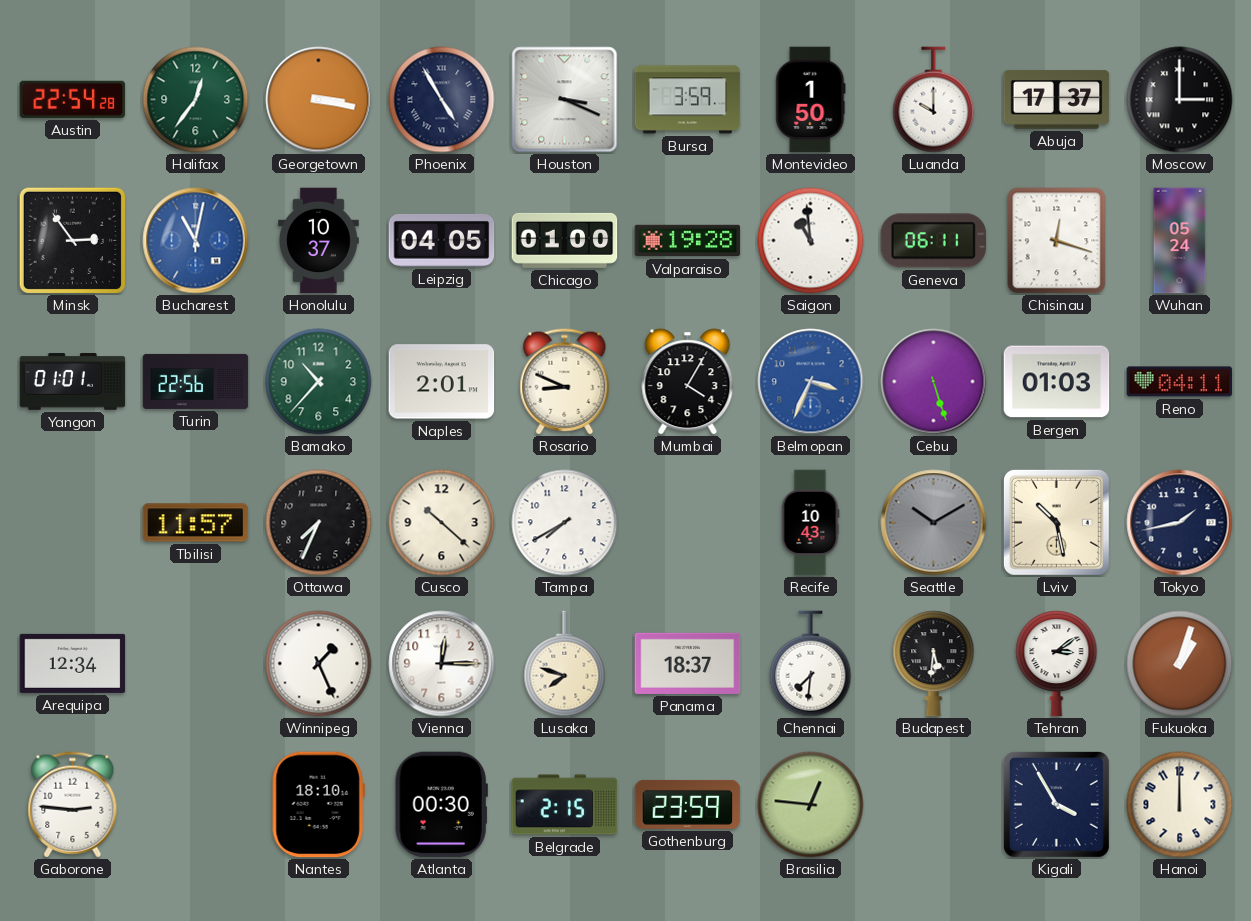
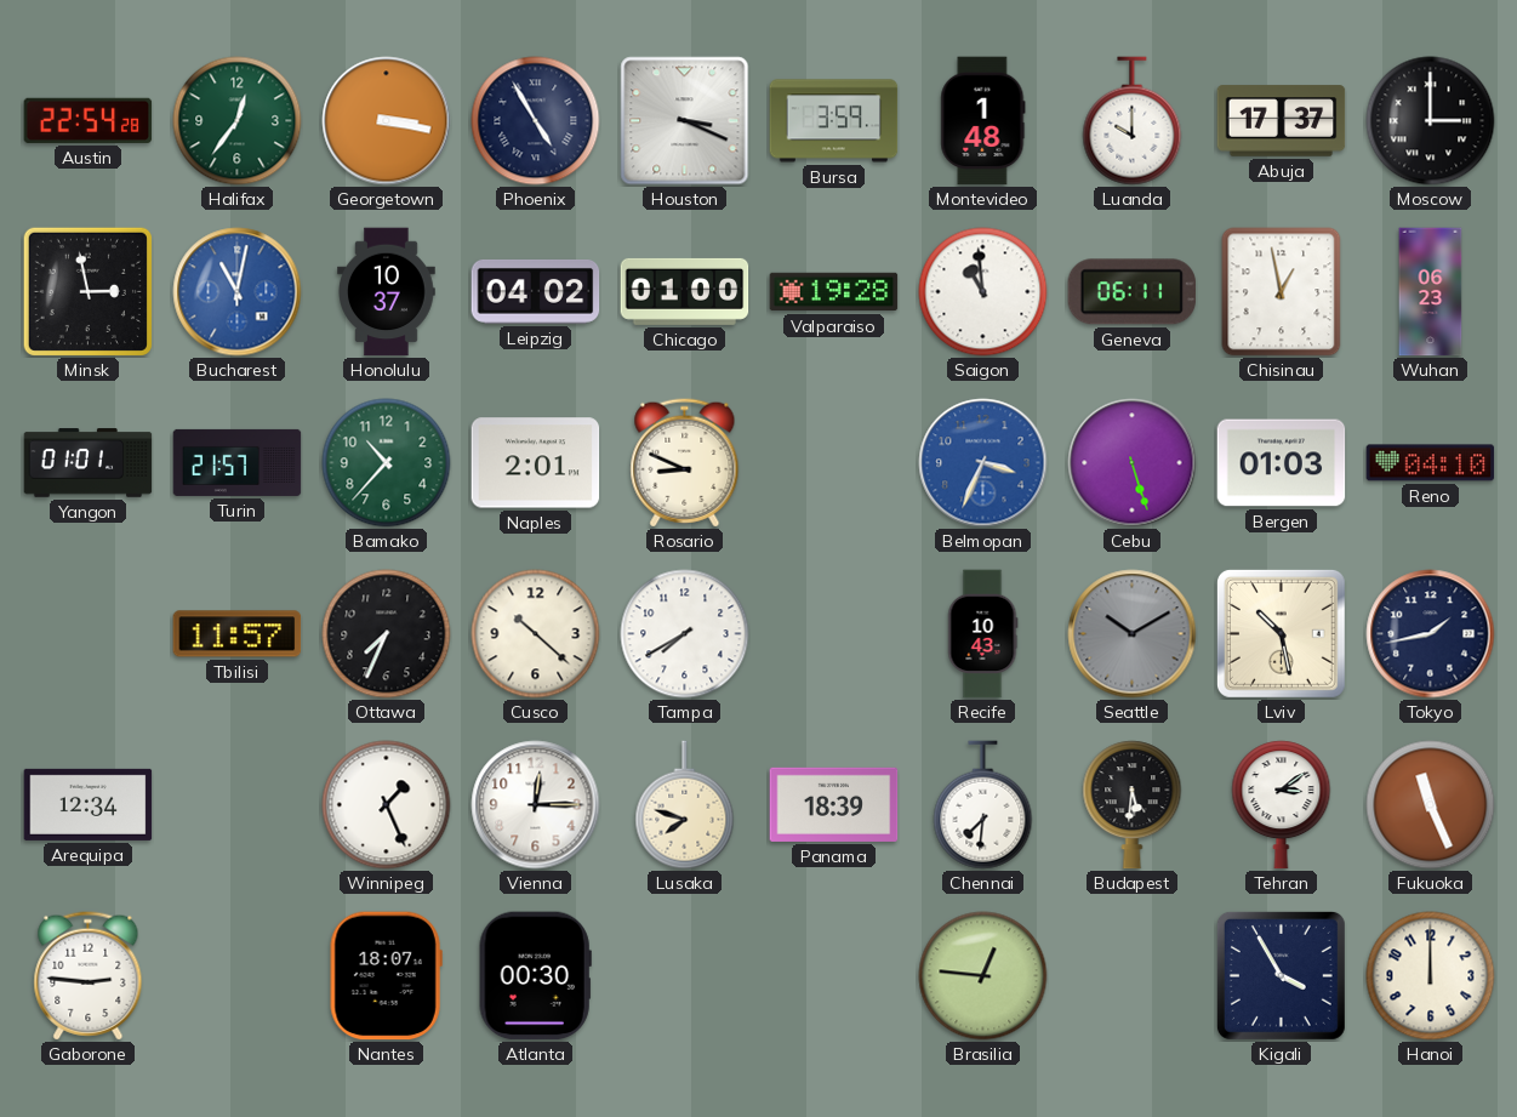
Montevideo: 1:50 -> 1:48 (983, 121)
Minsk: 2:54 -> 2:58 (87, 291)
Leipzig: 04:05 -> 04:02 (536, 291)
Chisinau: 12:18 -> 12:58 (1282, 292)
Wuhan: 05:24 -> 06:23 (1431, 292)
Turin: 22:56 -> 21:57 (238, 462)
Mumbai: 4:05 -> none (688, 382)
Reno: 04:11 -> 04:10 (1431, 463)
Panama: 18:37 -> 18:39 (834, 804)
Fukuoka: 1:03 -> 11:26 (1431, 805)
Nantes: 18:10 -> 18:07 (386, 976)
Belgrade: 2:15 -> none (565, 805)
Gothenburg: 23:59 -> none (688, 804)
